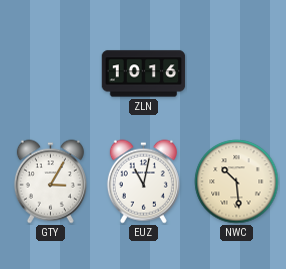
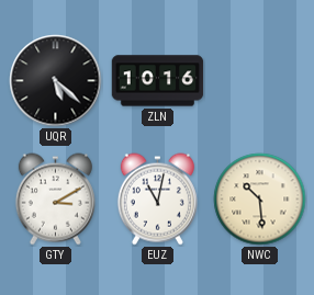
UQR: none -> 5:22 (56, 81)
GTY: 3:05 -> 3:10 (55, 200)
